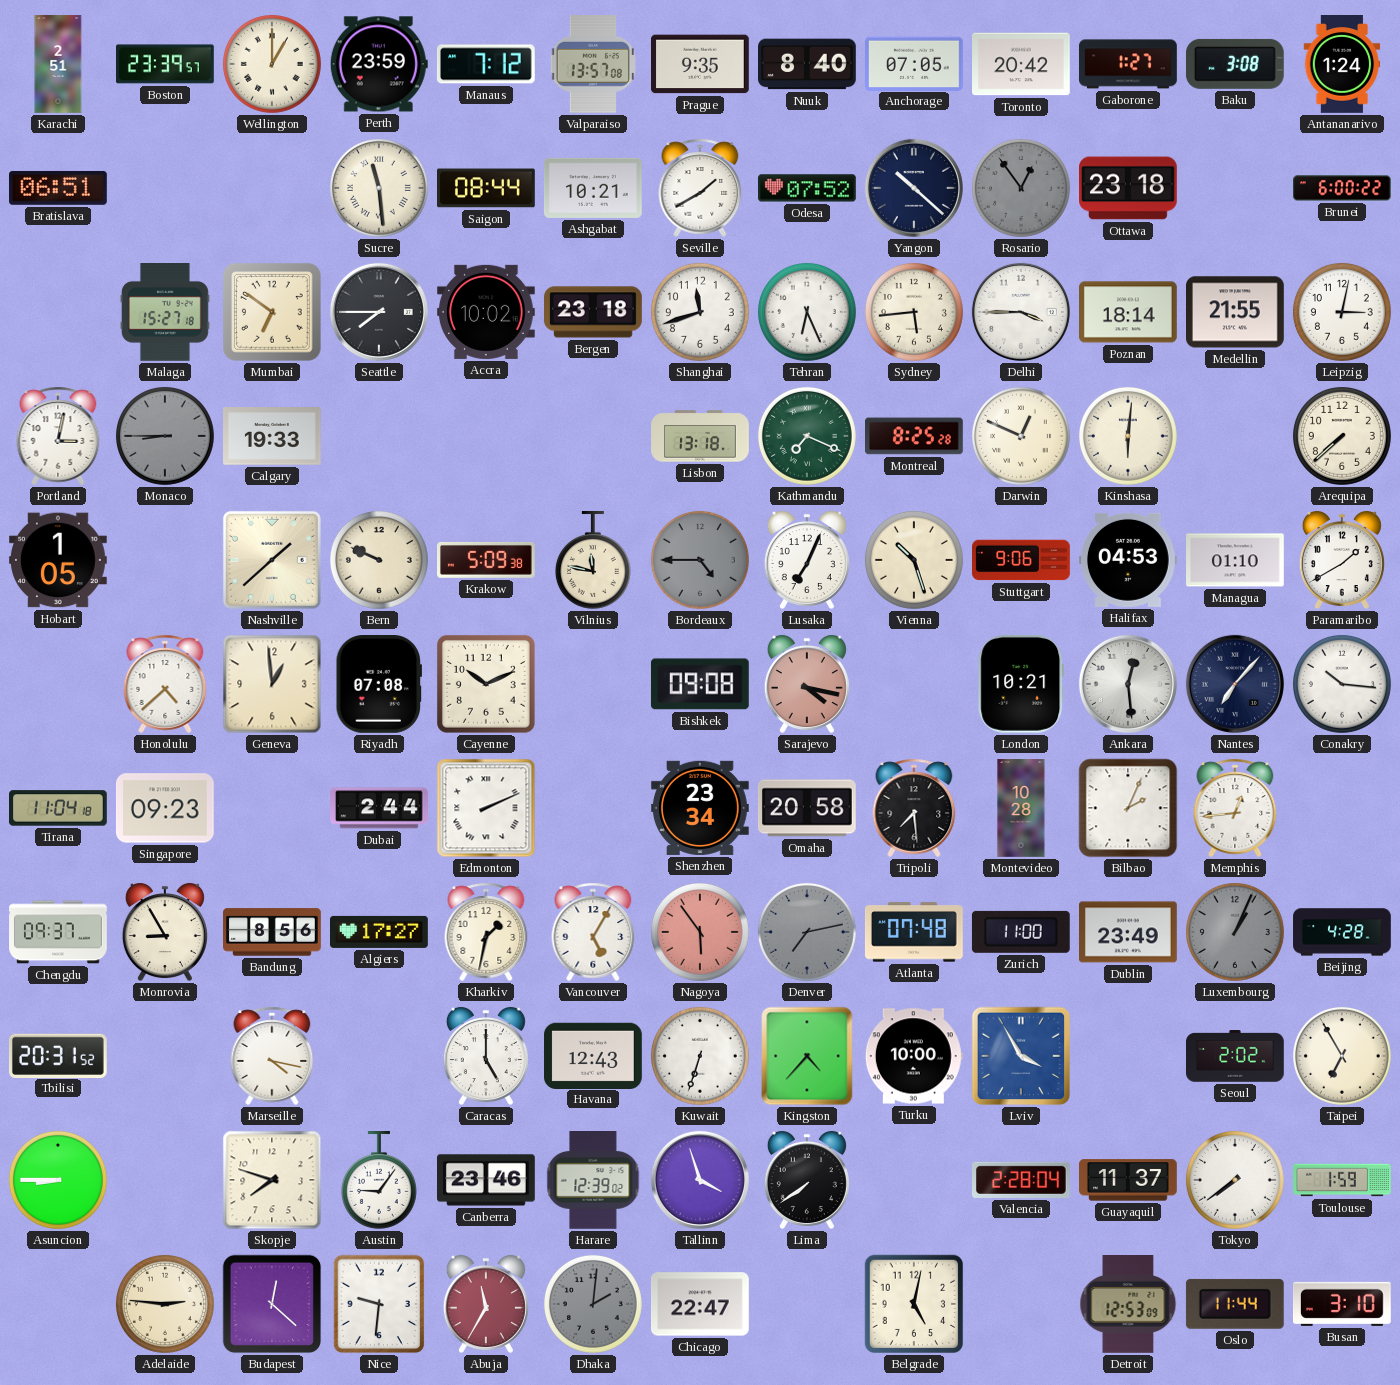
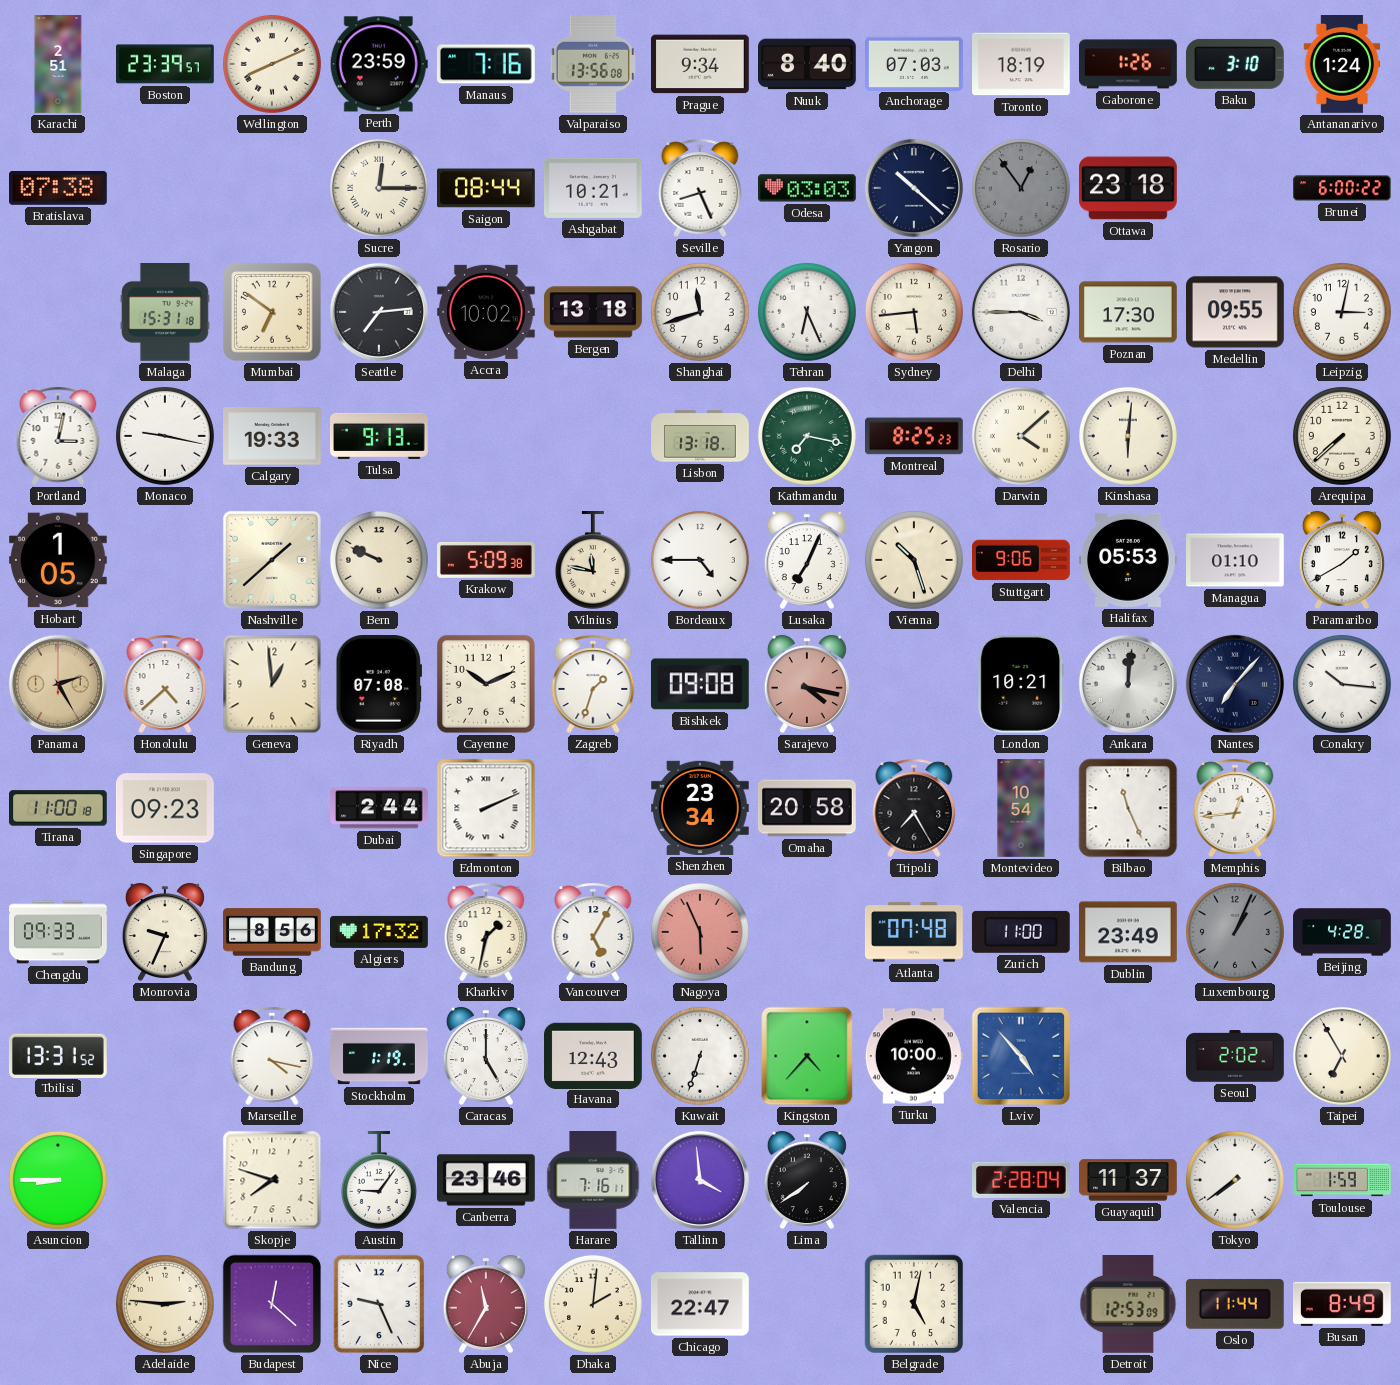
Wellington: 1:00 -> 8:11 (272, 64)
Manaus: 7:12 -> 7:16 (486, 64)
Valparaiso: 13:57 -> 13:56 (593, 65)
Prague: 9:35 -> 9:34 (701, 64)
Anchorage: 07:05 -> 07:03 (915, 63)
Toronto: 20:42 -> 18:19 (1022, 64)
Gaborone: 1:27 -> 1:26 (1129, 64)
Baku: 3:08 -> 3:10 (1235, 64)
Bratislava: 06:51 -> 07:38 (59, 188)
Sucre: 11:29 -> 12:15 (379, 188)
Seville: 1:40 -> 8:26 (700, 188)
Odesa: 07:52 -> 03:03 (808, 188)
Malaga: 15:27 -> 15:31 (165, 313)
Seattle: 7:45 -> 7:14 (379, 312)
Bergen: 23:18 -> 13:18 (594, 312)
Poznan: 18:14 -> 17:30 (1129, 312)
Medellin: 21:55 -> 09:55 (1236, 312)
Monaco: 8:45 -> 9:17 (165, 436)
Monaco dial: grey -> white (165, 436)
Tulsa: none -> 9:13 (379, 436)
Kathmandu: 7:19 -> 7:17 (807, 436)
Montreal: 8:25:28 -> 8:25:23 (915, 436)
Darwin: 12:49 -> 4:08 (1021, 436)
Bordeaux dial: grey -> white (700, 560)
Halifax: 04:53 -> 05:53 (1128, 560)
Panama: none -> 2:25 (58, 684)
Zagreb: none -> 1:33 (593, 684)
Ankara: 12:29 -> 12:01 (1128, 684)
Tirana: 11:04 -> 11:00 (59, 808)
Tripoli: 7:29 -> 7:25 (914, 808)
Montevideo: 10:28 -> 10:54 (1021, 808)
Bilbao: 2:04 -> 11:26 (1128, 808)
Chengdu: 09:37 -> 09:33 (58, 932)
Monrovia: 8:55 -> 9:34 (165, 932)
Algiers: 17:27 -> 17:32 (380, 932)
Nagoya: 5:54 -> 5:56 (700, 932)
Denver: 7:13 -> none (807, 932)
Tbilisi: 20:31 -> 13:31 (58, 1055)
Stockholm: none -> 1:19 (379, 1056)
Lviv: 3:55 -> 4:53 (1021, 1056)
Harare: 12:39 -> 7:16 (593, 1181)
Tallinn: 3:57 -> 3:59 (700, 1180)
Nice: 9:31 -> 9:26 (379, 1304)
Dhaka dial: grey -> cream (593, 1304)
Busan: 3:10 -> 8:49 (1343, 1304)
